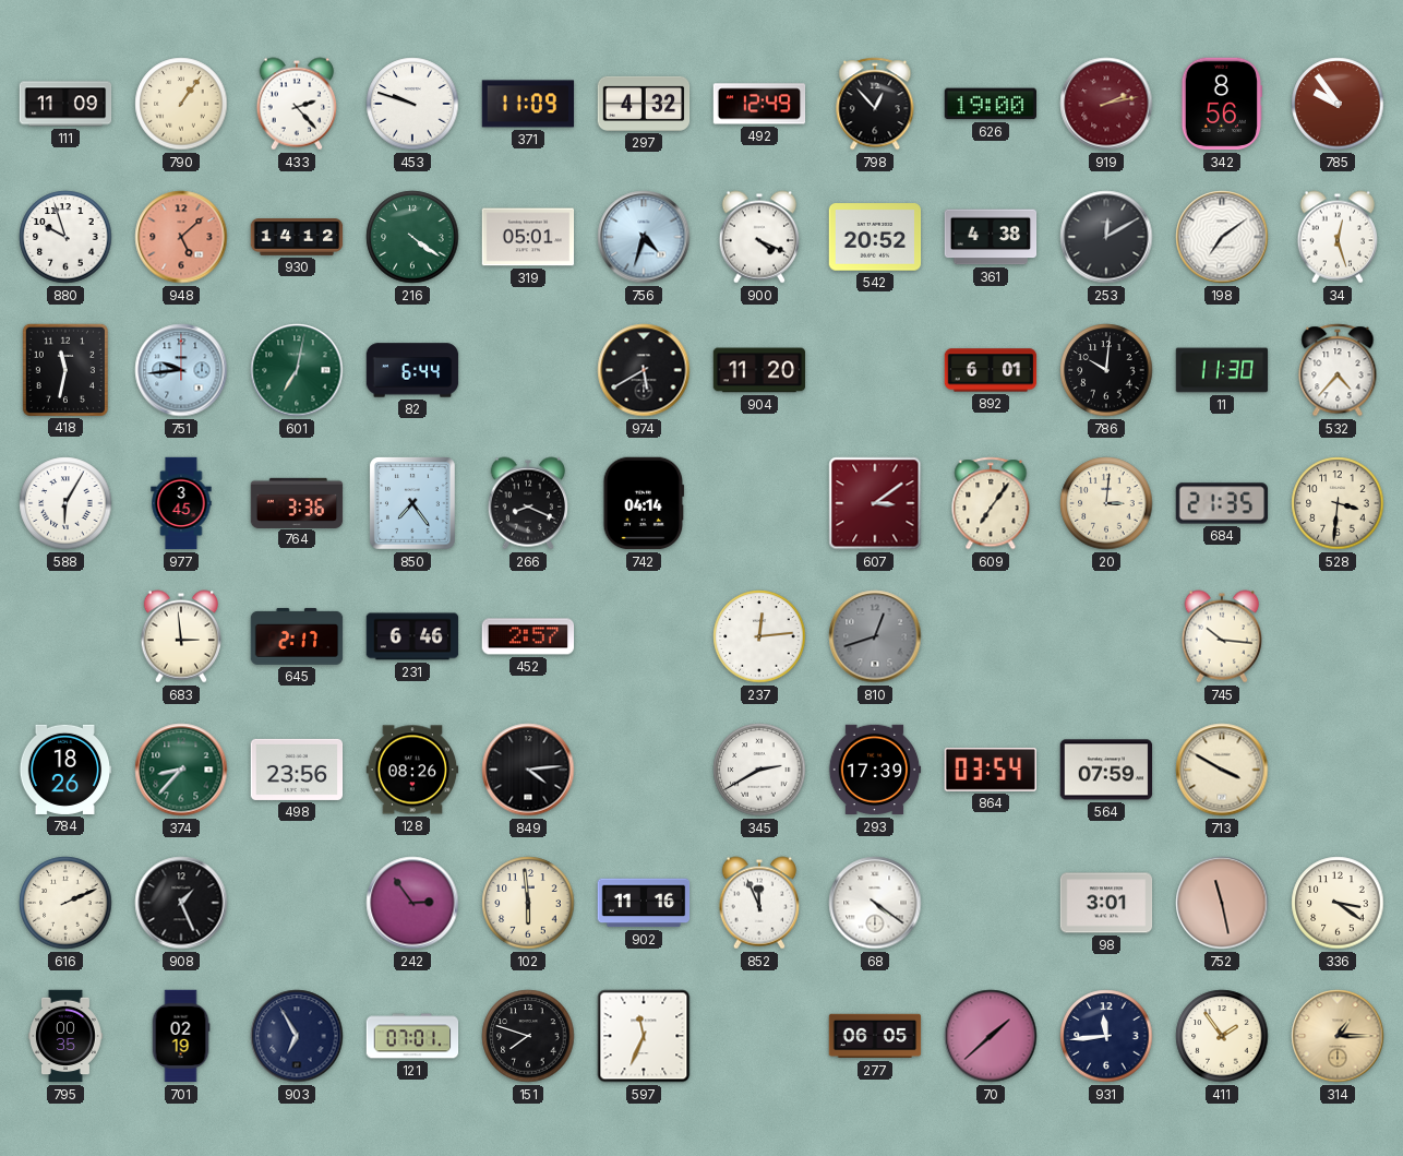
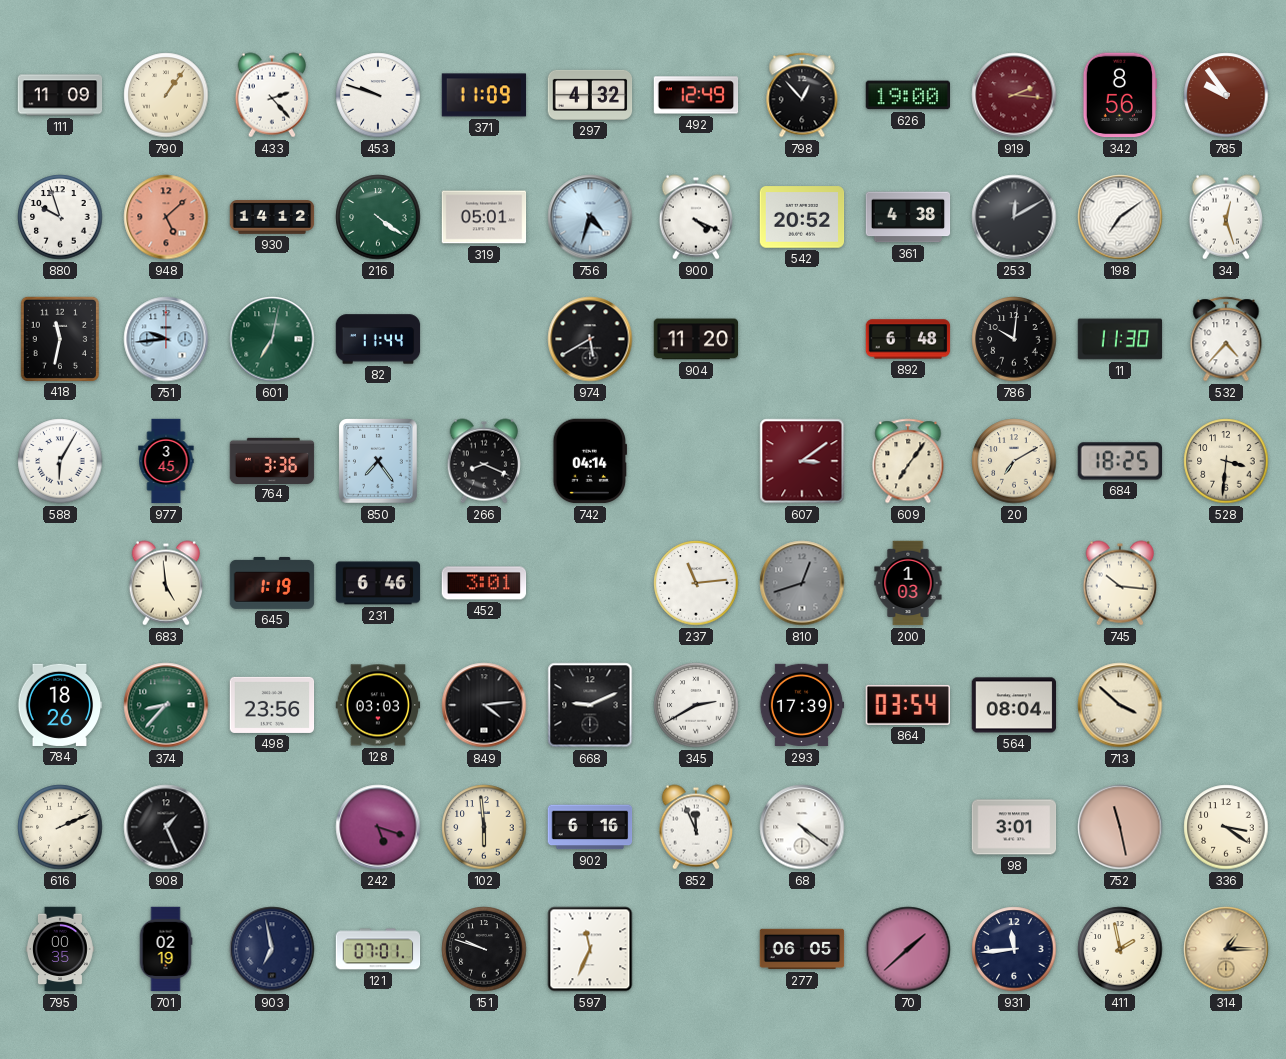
919: 2:13 -> 2:16 (1014, 95)
82: 6:44 -> 11:44 (378, 339)
892: 6:01 -> 6:48 (908, 339)
20: 3:01 -> 7:10 (1014, 461)
684: 21:35 -> 18:25 (1120, 461)
683: 2:59 -> 4:59 (165, 583)
645: 2:17 -> 1:19 (272, 583)
452: 2:57 -> 3:01 (484, 583)
237: 12:14 -> 11:14 (696, 583)
200: none -> 1:03 (908, 583)
128: 08:26 -> 03:03 (378, 705)
668: none -> 9:11 (590, 705)
564: 07:59 -> 08:04 (1014, 705)
713: 3:50 -> 3:52 (1120, 705)
242: 2:54 -> 5:18 (378, 827)
902: 11:16 -> 6:16 (590, 827)
903: 6:55 -> 6:58 (272, 949)
151: 7:48 -> 9:48 (484, 949)
411: 1:54 -> 1:58 (1120, 949)
